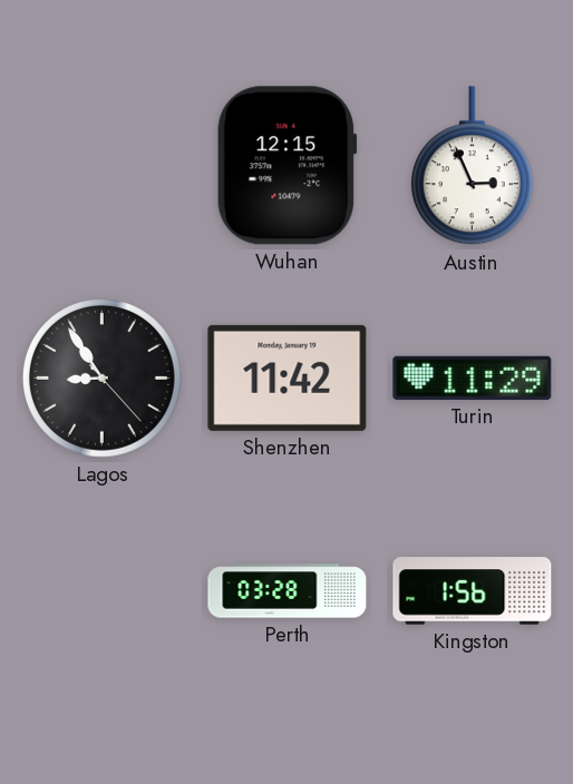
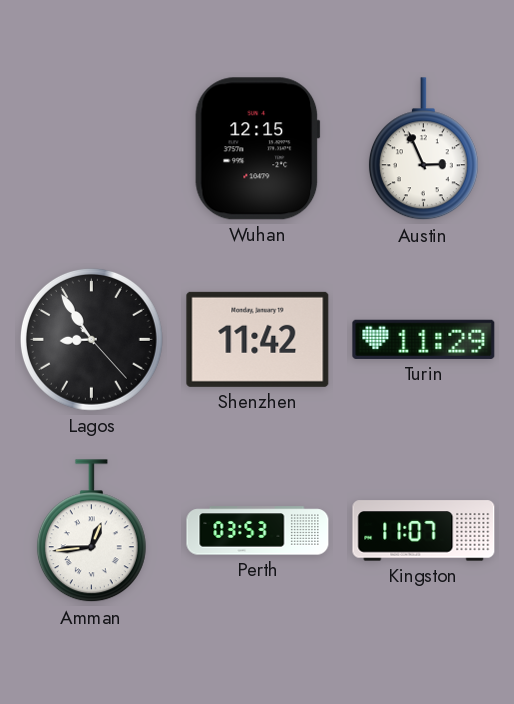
Amman: none -> 12:44 (91, 531)
Perth: 03:28 -> 03:53 (258, 531)
Kingston: 1:56 -> 11:07 (424, 531)
